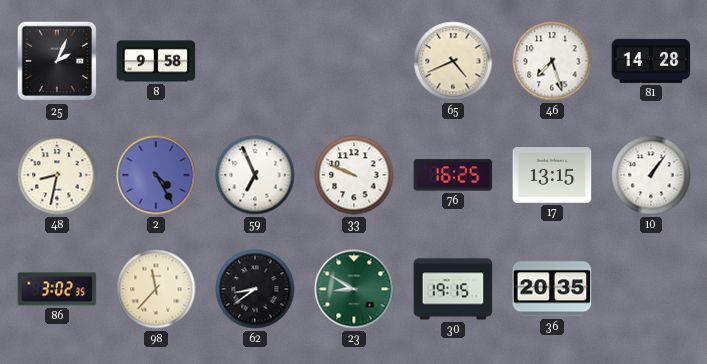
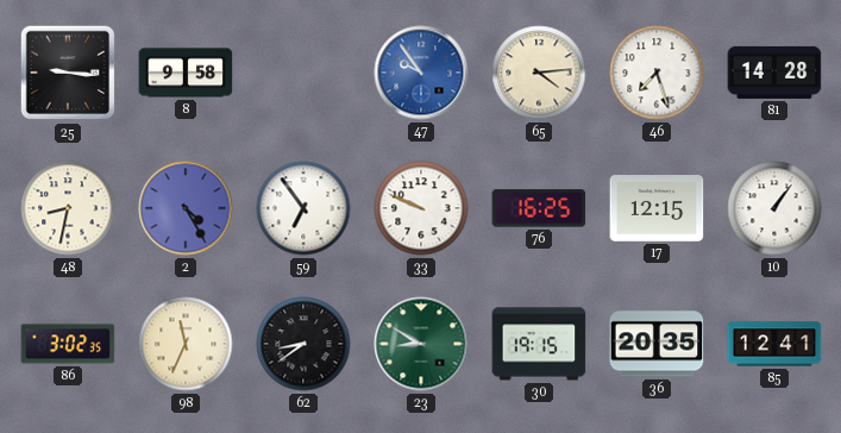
25: 2:04 -> 9:16 (68, 73)
47: none -> 9:54 (421, 73)
65: 4:41 -> 4:14 (539, 73)
59: 6:56 -> 6:54 (303, 208)
17: 13:15 -> 12:15 (657, 208)
98: 11:37 -> 11:34 (186, 344)
85: none -> 12:41 (774, 344)
